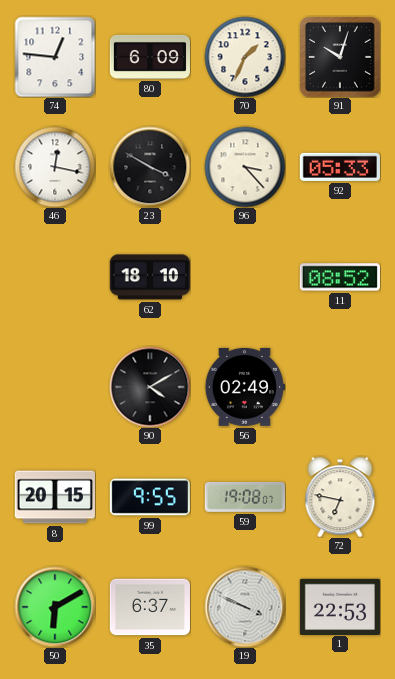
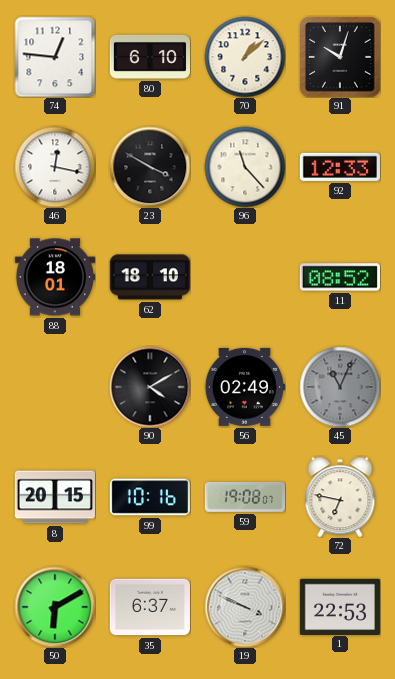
80: 6:09 -> 6:10 (149, 57)
70: 1:34 -> 1:08 (245, 57)
96: 3:23 -> 11:23 (245, 167)
92: 05:33 -> 12:33 (340, 167)
88: none -> 18:01 (55, 277)
45: none -> 11:04 (340, 387)
99: 9:55 -> 10:16 (150, 497)
